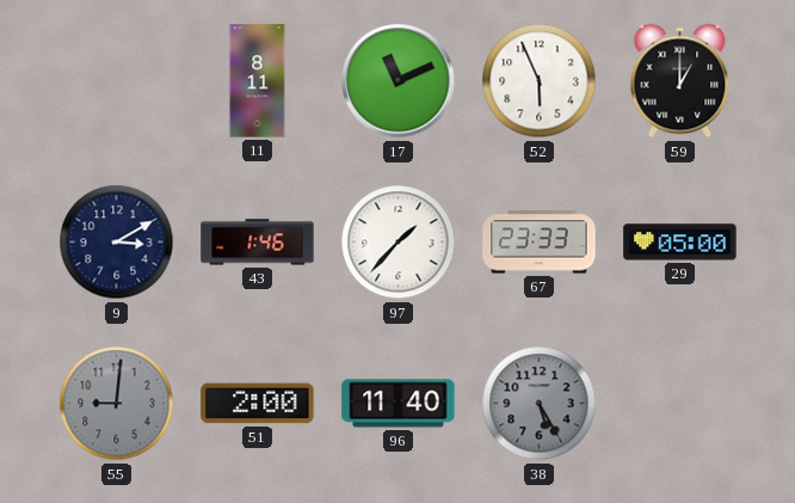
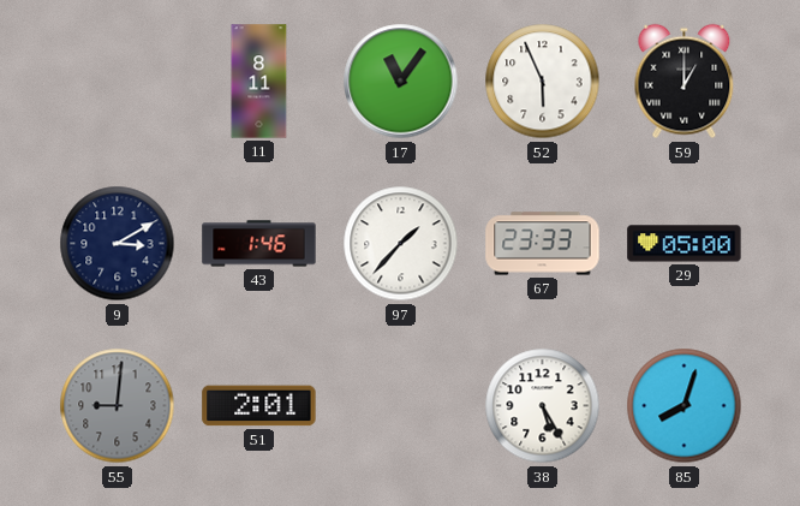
17: 11:11 -> 11:06 (401, 82)
51: 2:00 -> 2:01 (259, 406)
96: 11:40 -> none (399, 404)
38 dial: grey -> white (543, 406)
85: none -> 8:03 (685, 406)
